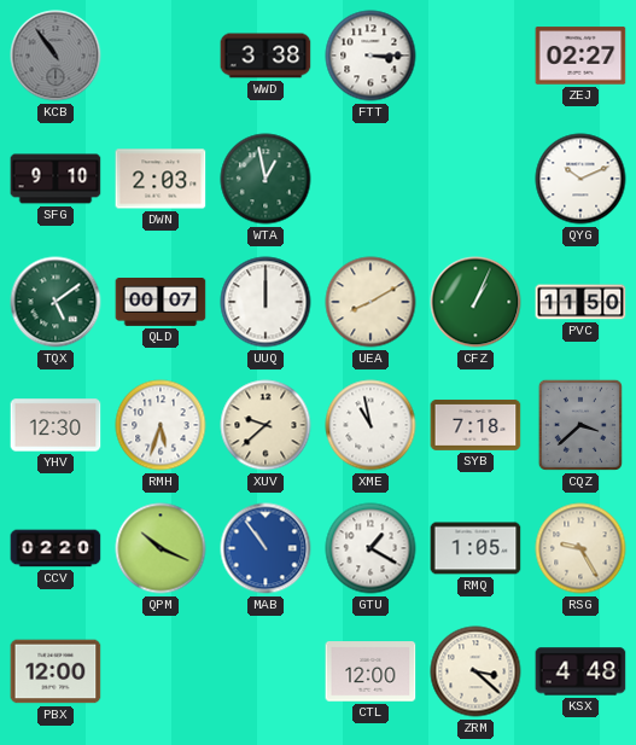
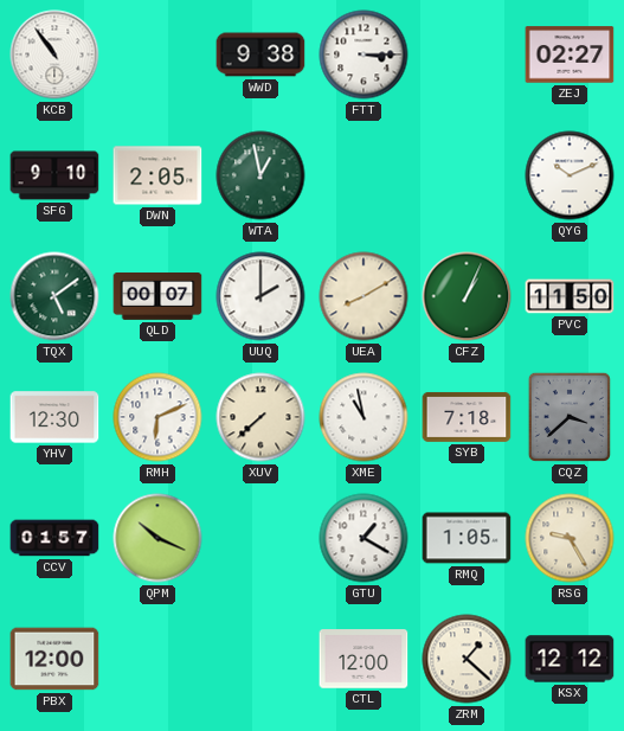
KCB dial: grey -> white (54, 54)
WWD: 3:38 -> 9:38 (260, 54)
DWN: 2:03 -> 2:05 (157, 175)
UUQ: 12:00 -> 2:00 (260, 296)
RMH: 5:33 -> 6:11 (157, 417)
XUV: 9:38 -> 7:38 (260, 417)
CCV: 02:20 -> 01:57 (54, 538)
MAB: 10:54 -> none (266, 548)
ZRM: 3:22 -> 1:22 (467, 659)
KSX: 4:48 -> 12:12 (570, 659)
